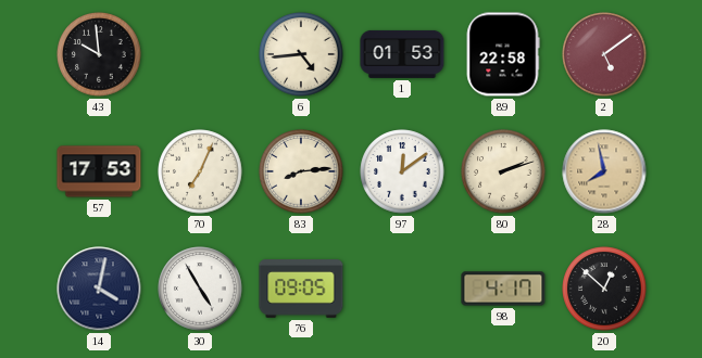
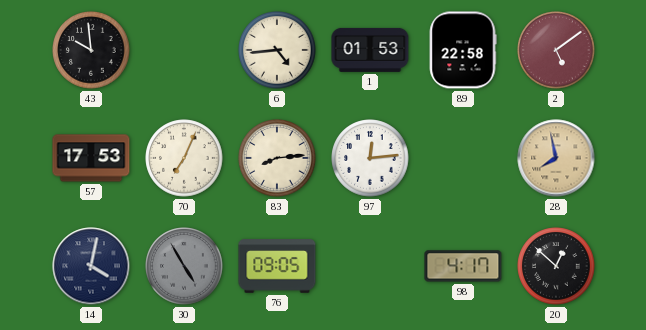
97: 12:09 -> 12:14 (370, 158)
80: 2:12 -> none (503, 171)
30 dial: white -> grey (184, 266)
